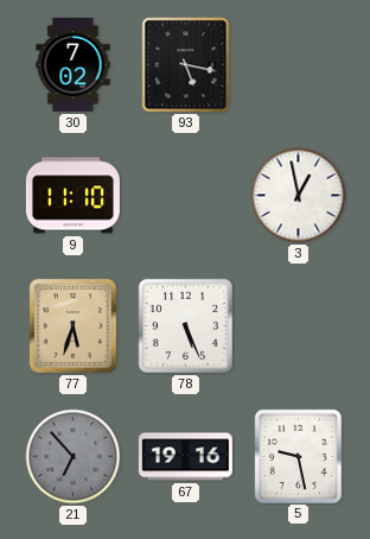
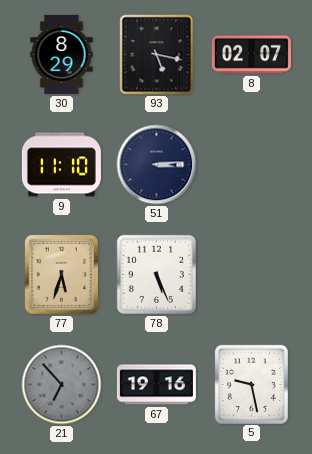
30: 7:02 -> 8:29 (62, 54)
8: none -> 02:07 (251, 55)
51: none -> 3:14 (157, 165)
3: 12:58 -> none (299, 196)
